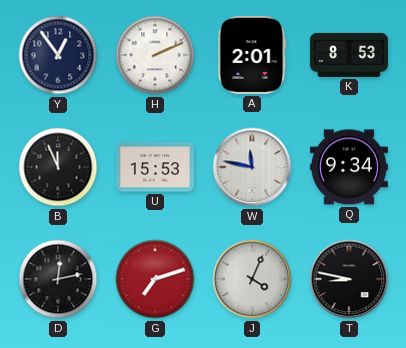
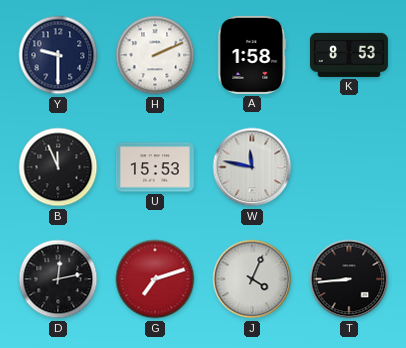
Y: 12:54 -> 9:30 (58, 55)
A: 2:01 -> 1:58 (252, 55)
Q: 9:34 -> none (349, 167)
T: 8:47 -> 8:44 (349, 279)
